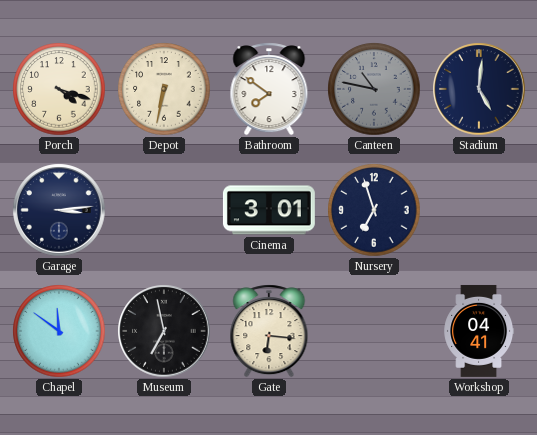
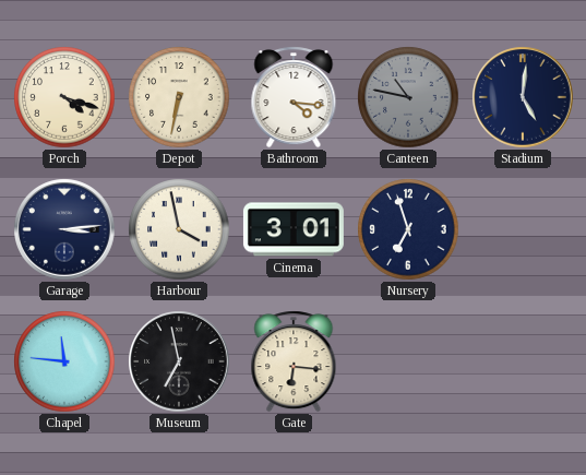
Bathroom: 7:51 -> 4:16 (294, 97)
Harbour: none -> 3:58 (179, 229)
Chapel: 11:51 -> 11:46 (64, 361)
Workshop: 04:41 -> none (479, 331)
